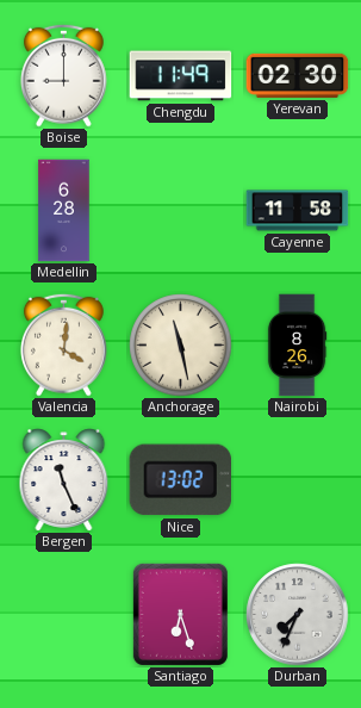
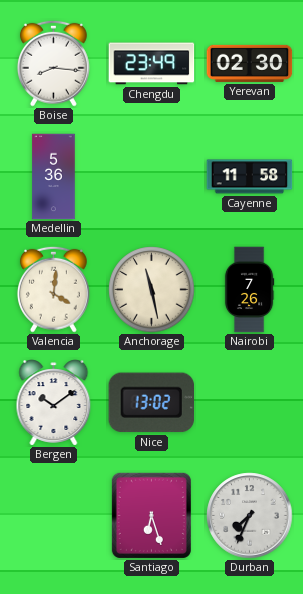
Boise: 9:00 -> 8:16 (53, 63)
Chengdu: 11:49 -> 23:49 (152, 64)
Medellin: 6:28 -> 5:36 (54, 177)
Nairobi: 8:26 -> 7:26 (249, 290)
Bergen: 11:26 -> 10:09 (54, 403)
